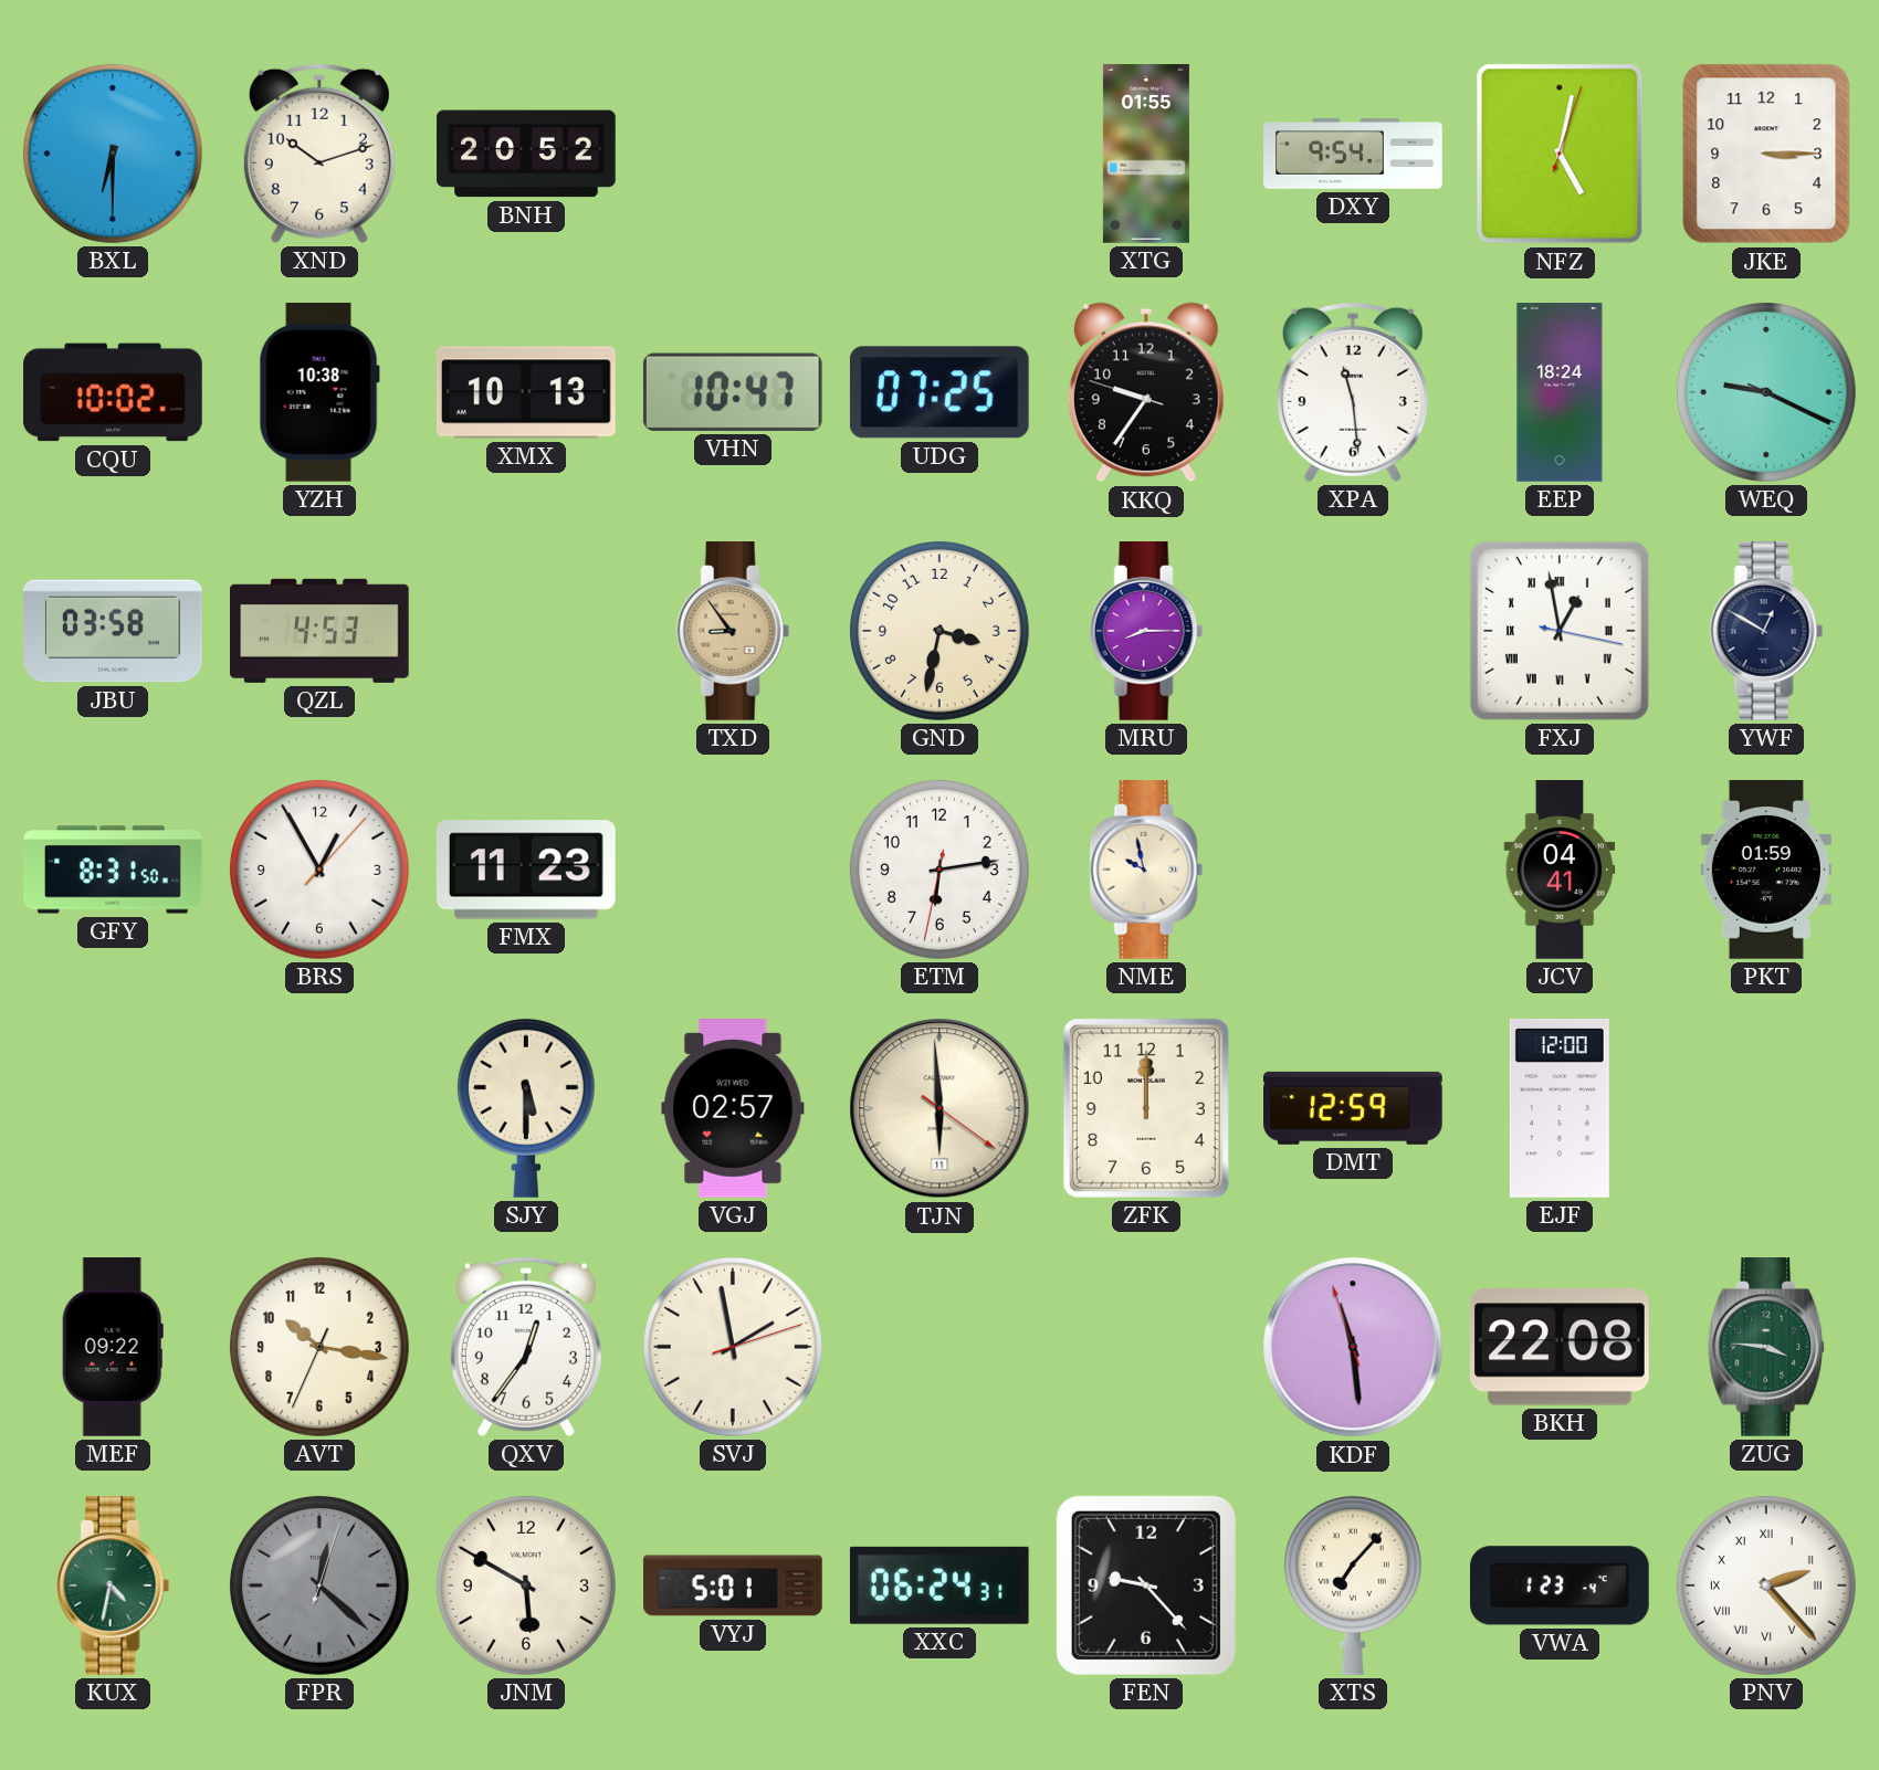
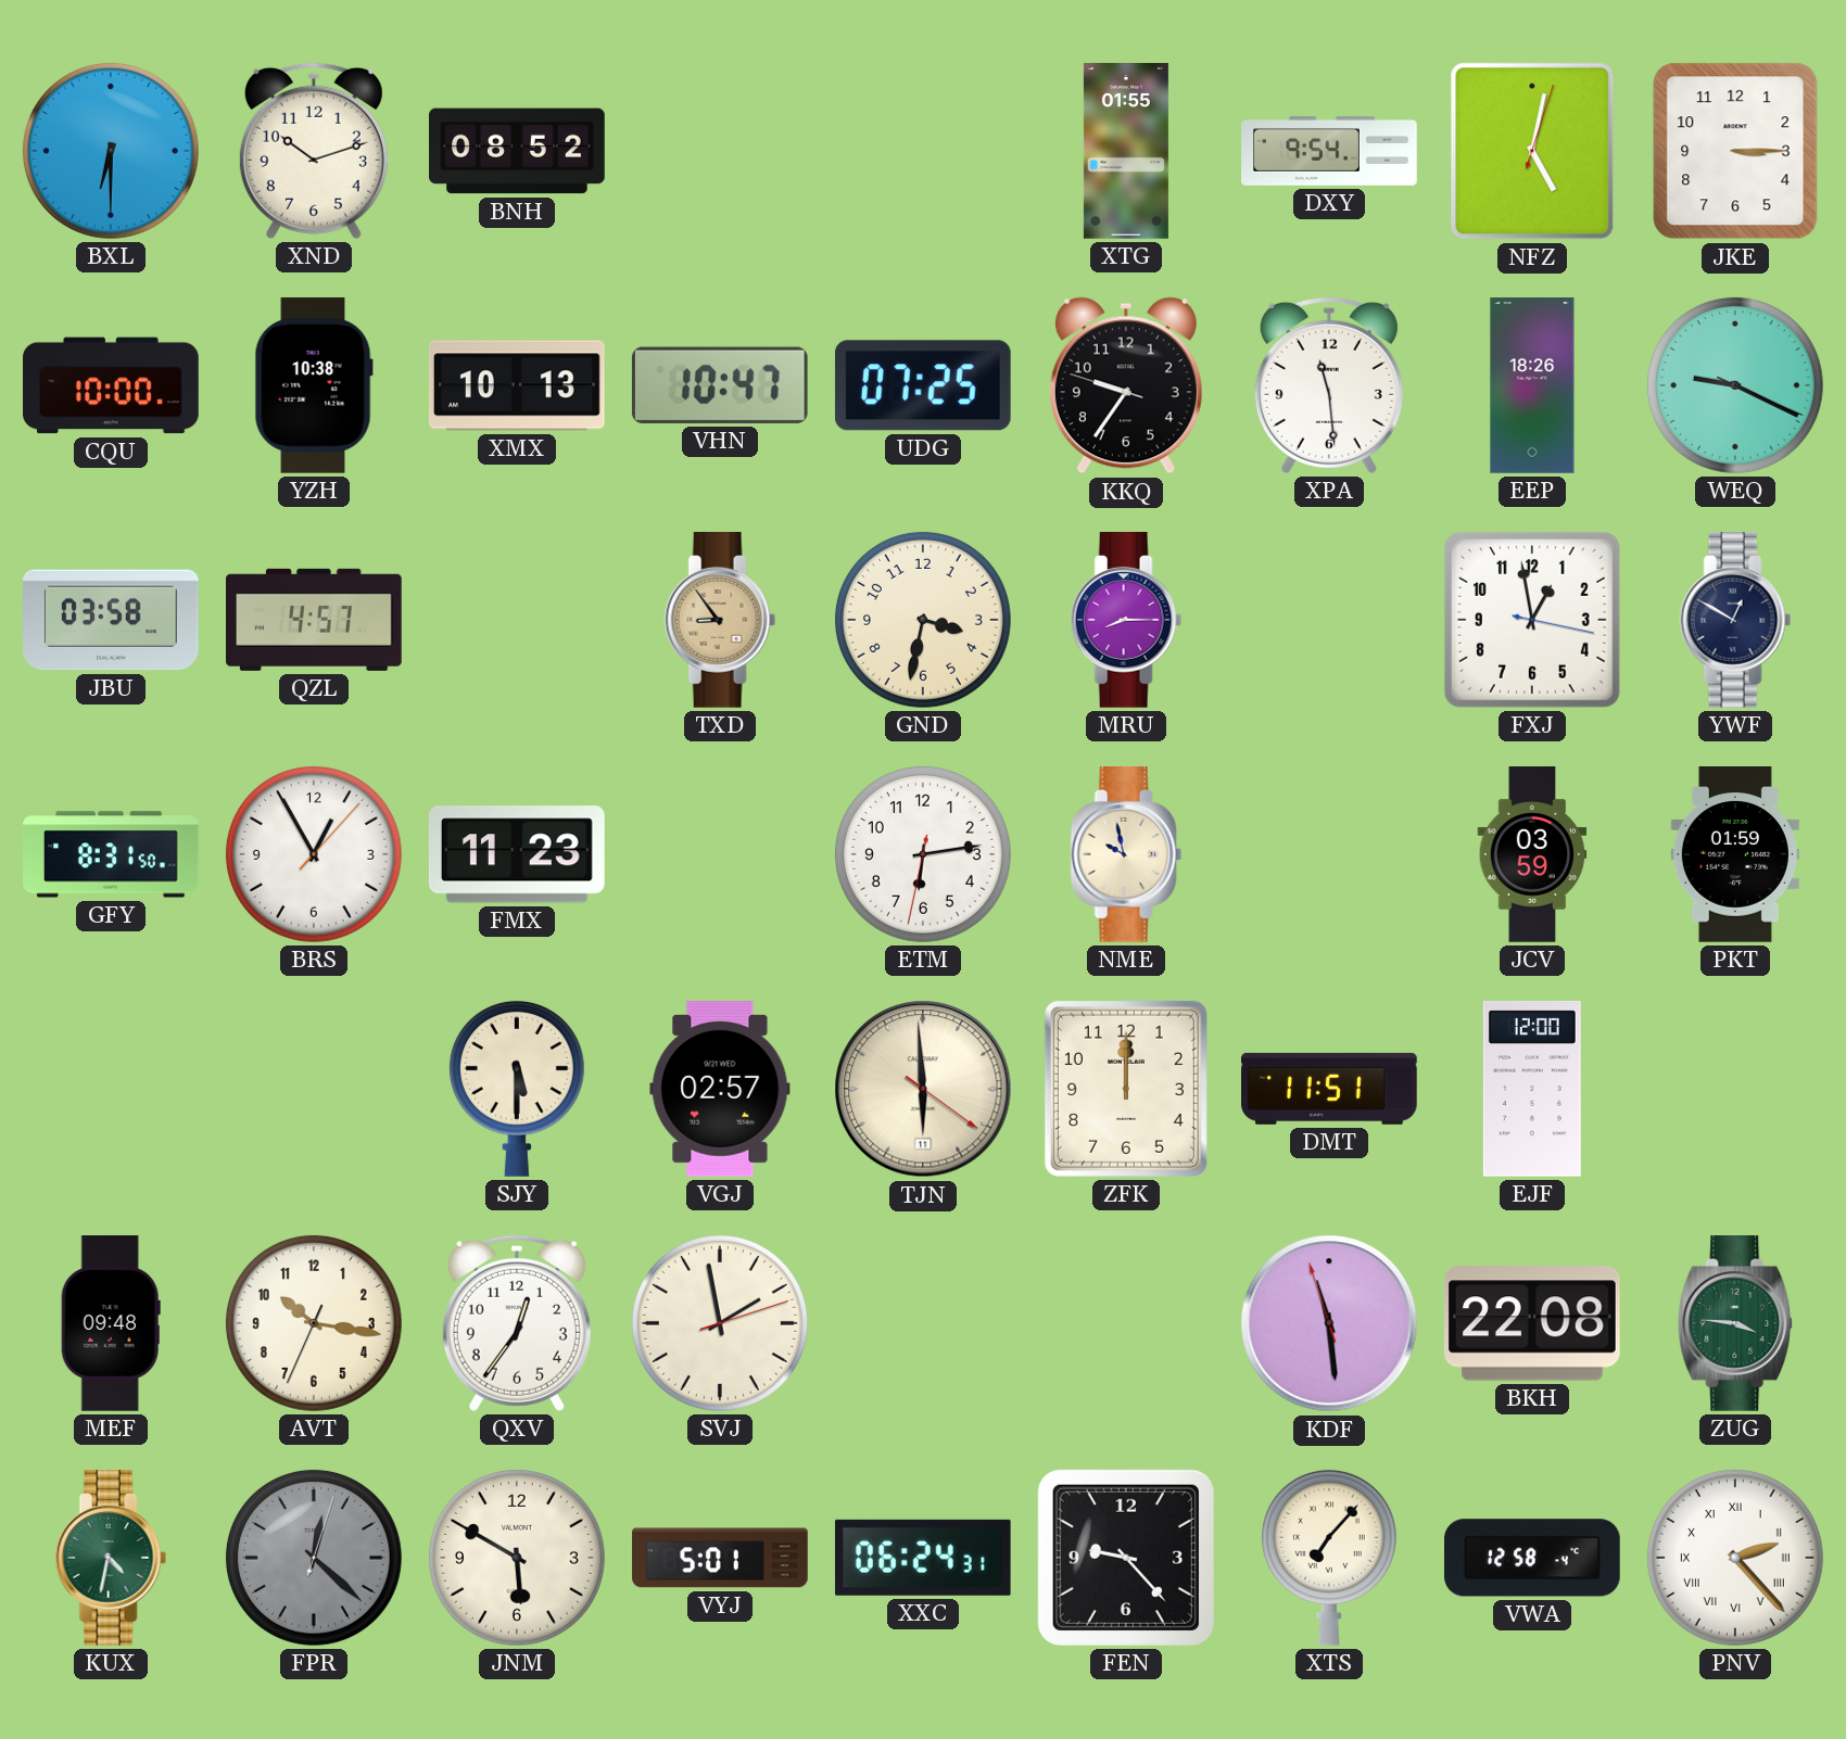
BNH: 20:52 -> 08:52 (517, 151)
CQU: 10:02 -> 10:00 (111, 385)
EEP: 18:24 -> 18:26 (1532, 385)
QZL: 4:53 -> 4:57 (315, 620)
FXJ numerals: Roman -> Arabic (1532, 620)
JCV: 04:41 -> 03:59 (1532, 854)
DMT: 12:59 -> 11:51 (1330, 1089)
MEF: 09:22 -> 09:48 (111, 1323)
VWA: 1:23 -> 12:58 (1533, 1558)
